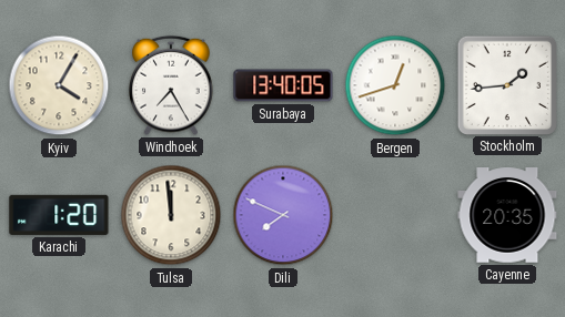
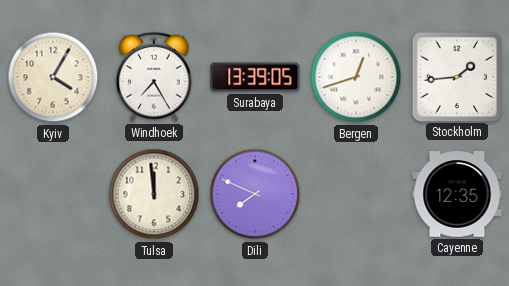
Surabaya: 13:40 -> 13:39 (255, 77)
Karachi: 1:20 -> none (59, 215)
Cayenne: 20:35 -> 12:35 (457, 194)
